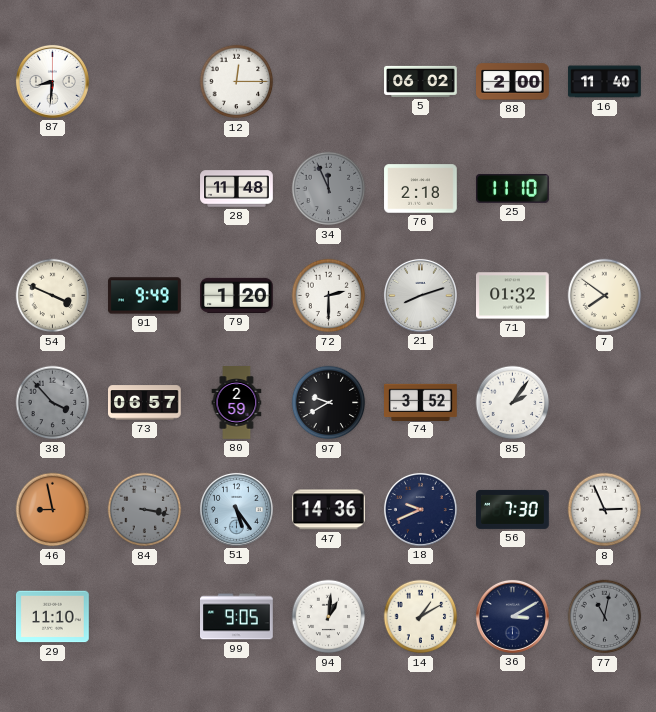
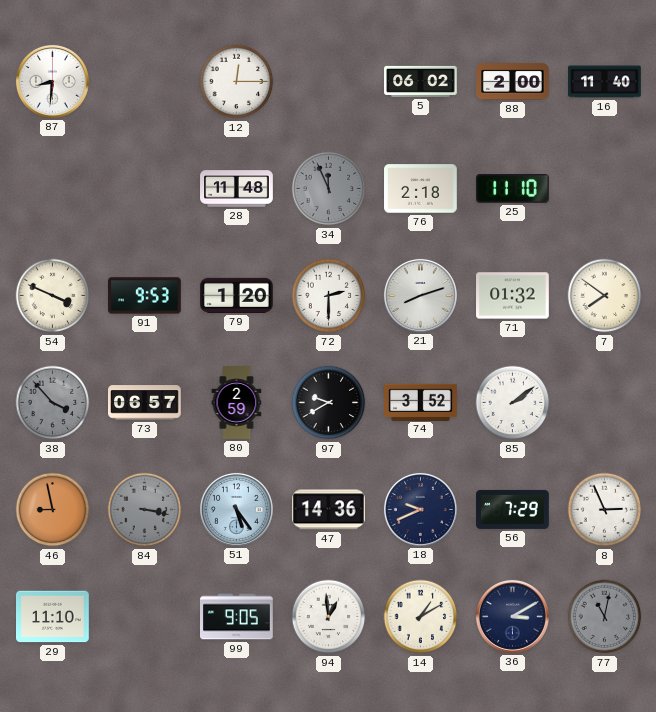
91: 9:49 -> 9:53 (145, 296)
85: 2:06 -> 2:09 (513, 403)
56: 7:30 -> 7:29 (513, 509)
94: 1:01 -> 12:59 (329, 617)
